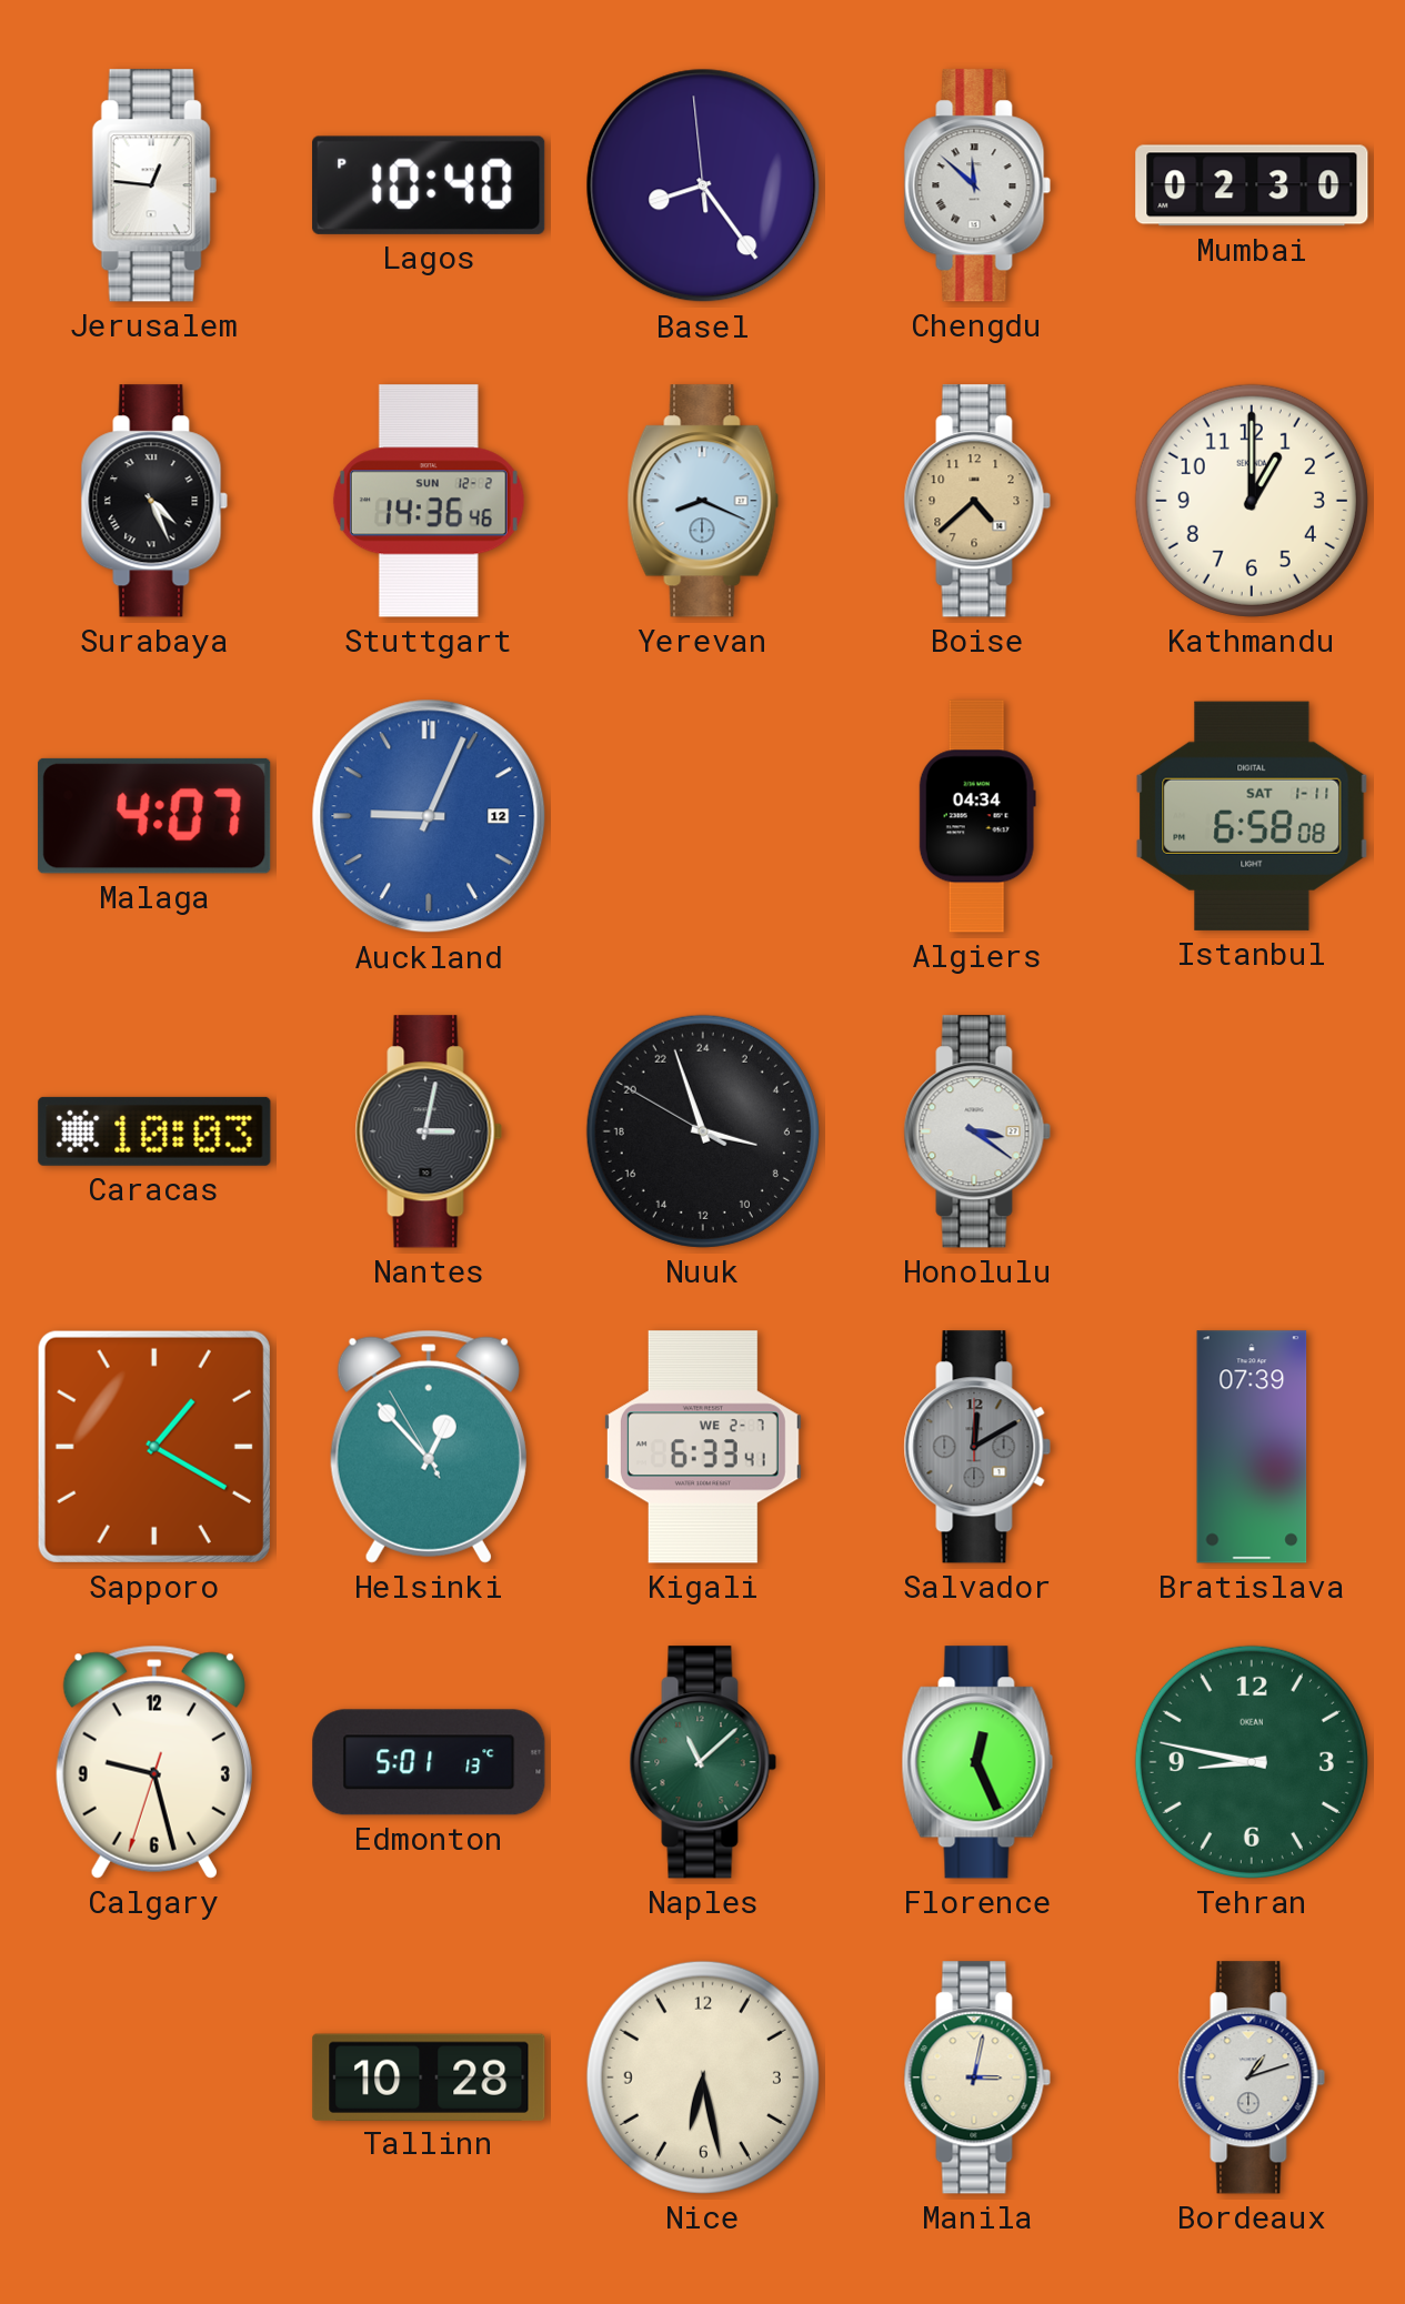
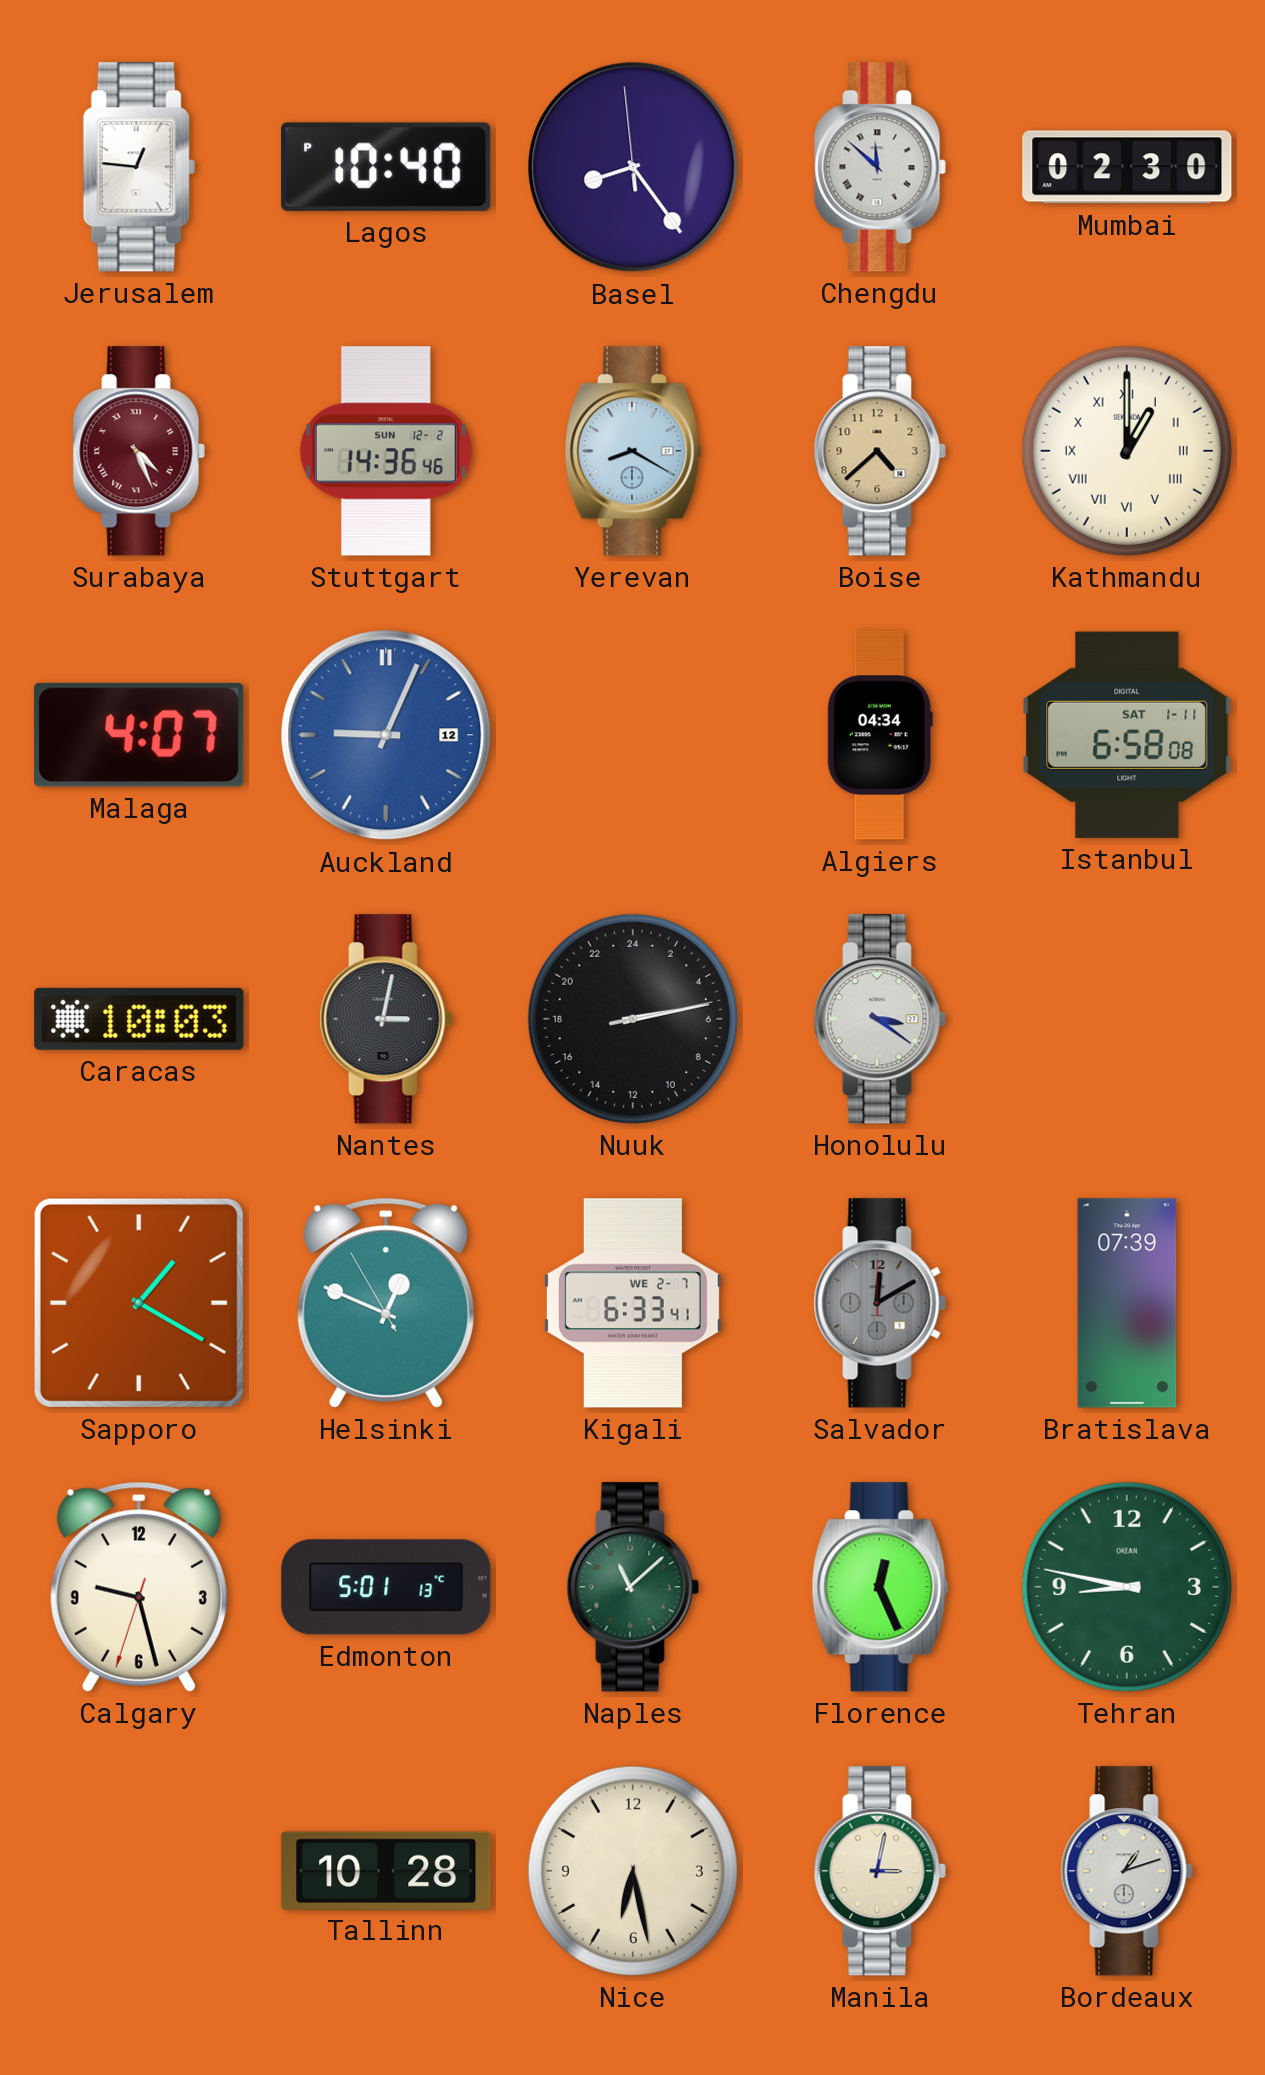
Surabaya dial: black -> burgundy (139, 451)
Yerevan: 8:19 -> 8:20 (633, 451)
Kathmandu numerals: Arabic -> Roman (1127, 451)
Nuuk: 6:56 -> 5:13 (633, 1019)
Helsinki: 12:52 -> 12:48 (386, 1303)
